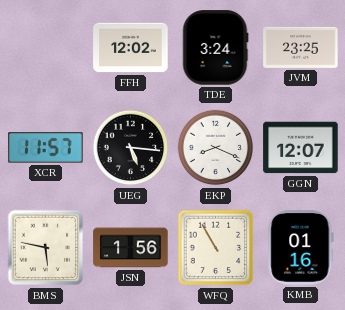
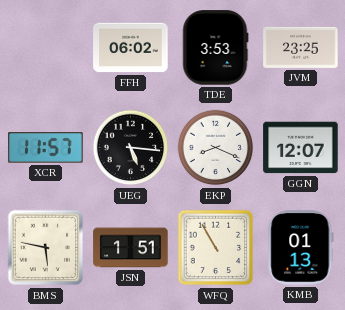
FFH: 12:02 -> 06:02 (131, 48)
TDE: 3:24 -> 3:53 (216, 48)
JSN: 1:56 -> 1:51 (131, 248)
KMB: 01:16 -> 01:13 (301, 248)
